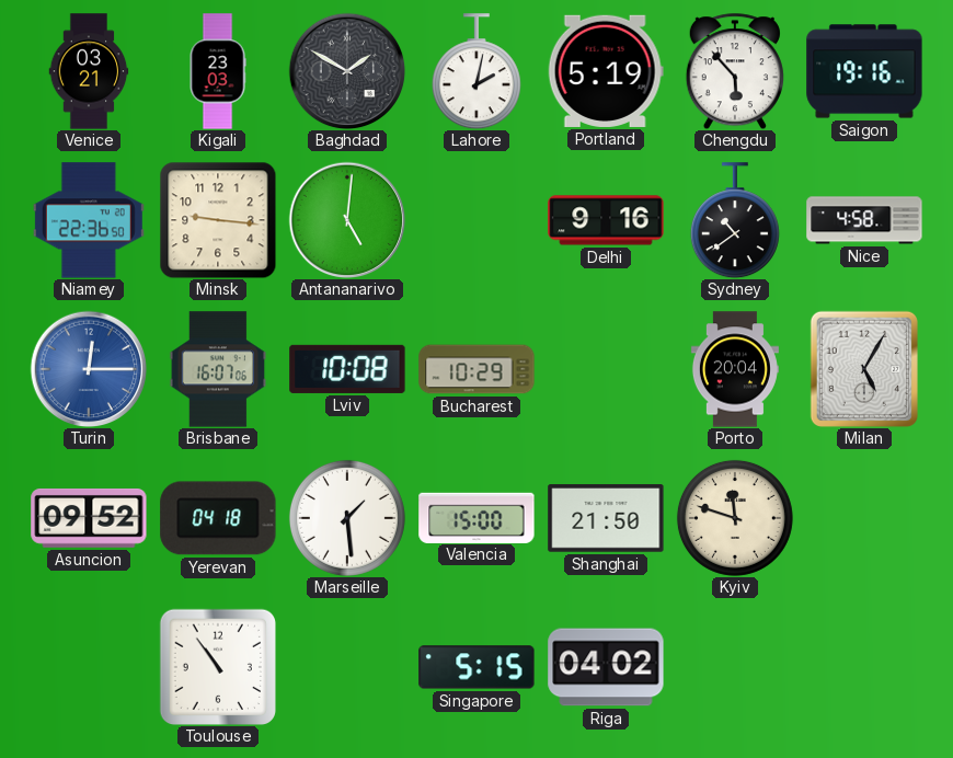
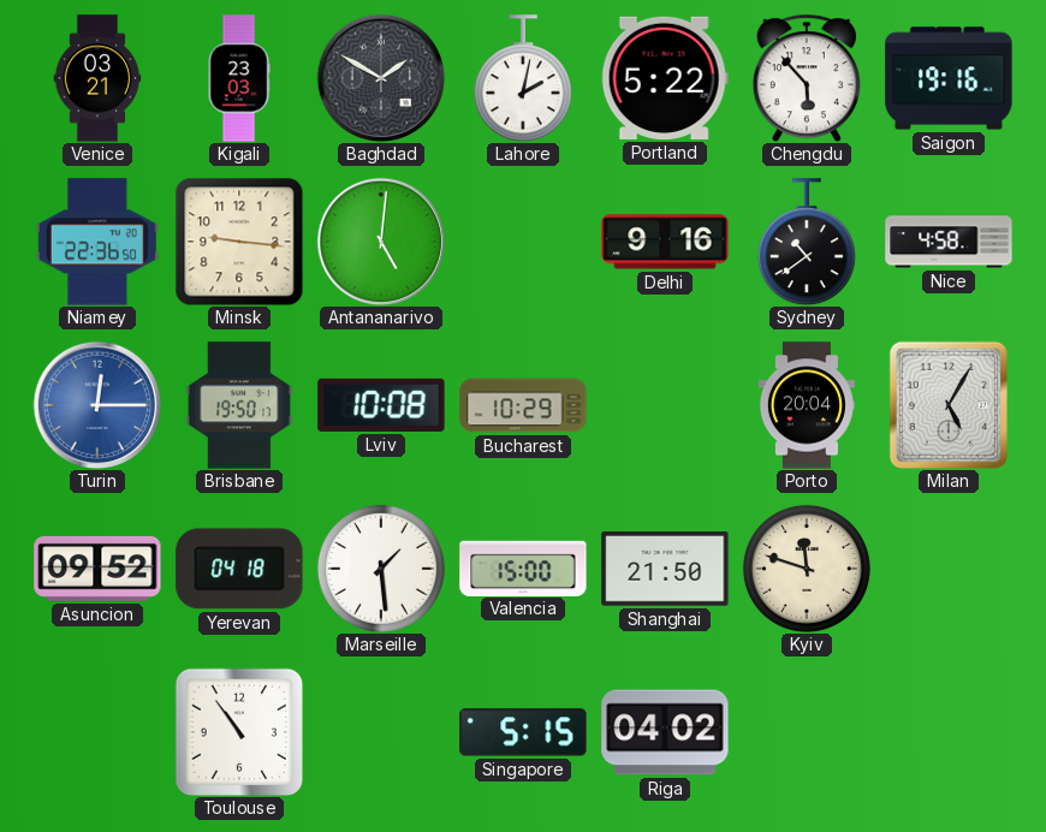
Portland: 5:19 -> 5:22 (665, 78)
Brisbane: 16:07 -> 19:50 (239, 405)
